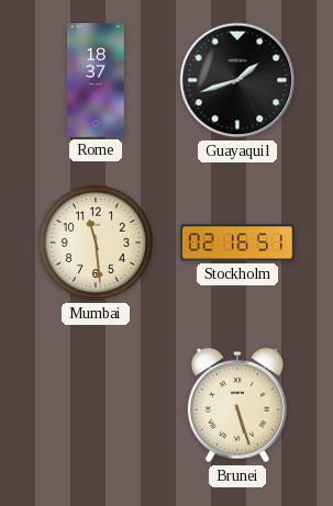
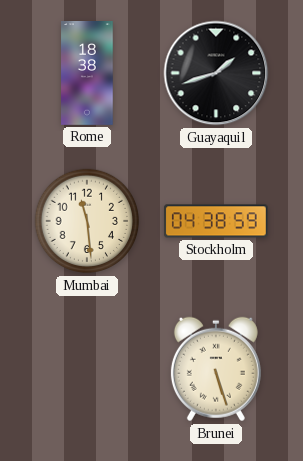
Rome: 18:37 -> 18:38 (87, 74)
Stockholm: 02:16 -> 04:38 (216, 221)
